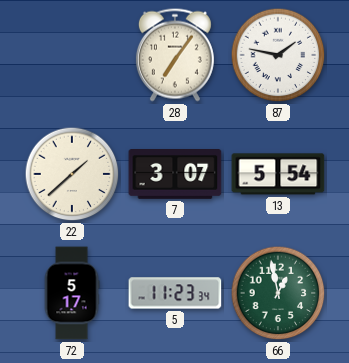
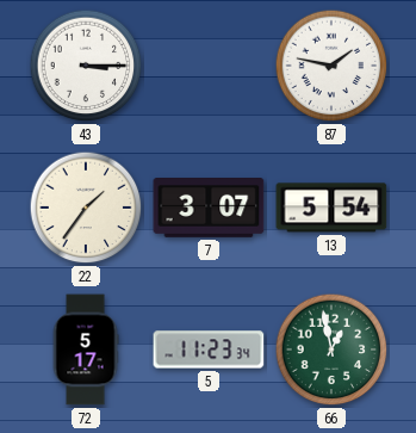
43: none -> 3:15 (86, 66)
28: 7:06 -> none (175, 55)
22: 1:38 -> 1:36 (86, 208)
